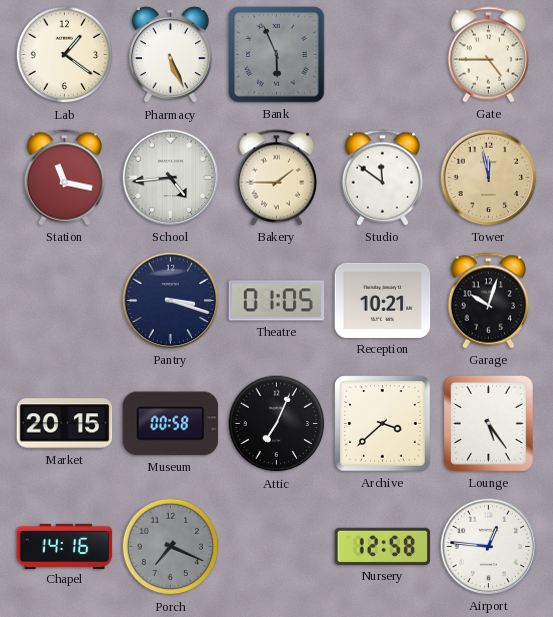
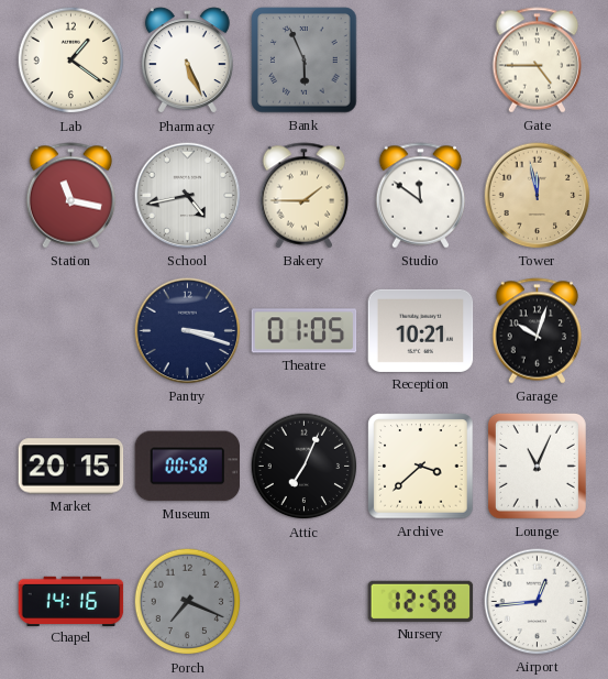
School: 4:44 -> 4:43 (188, 196)
Lounge: 5:24 -> 11:04 (537, 466)
Airport: 12:46 -> 12:44 (538, 602)
